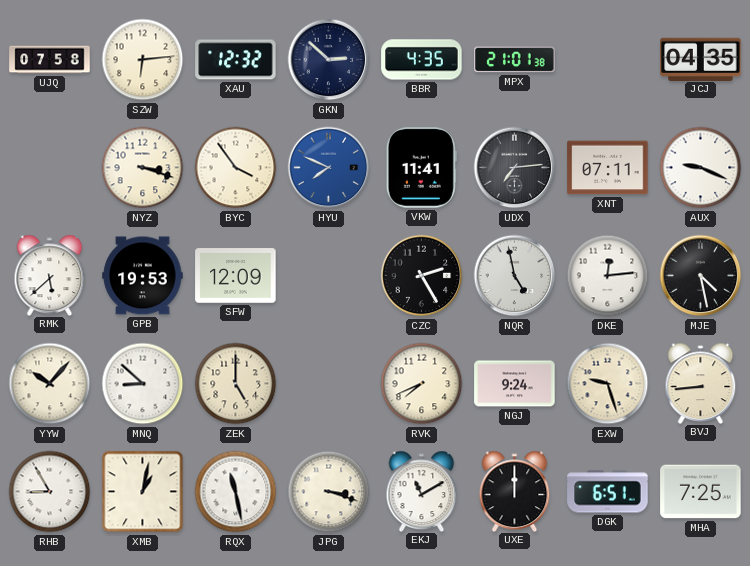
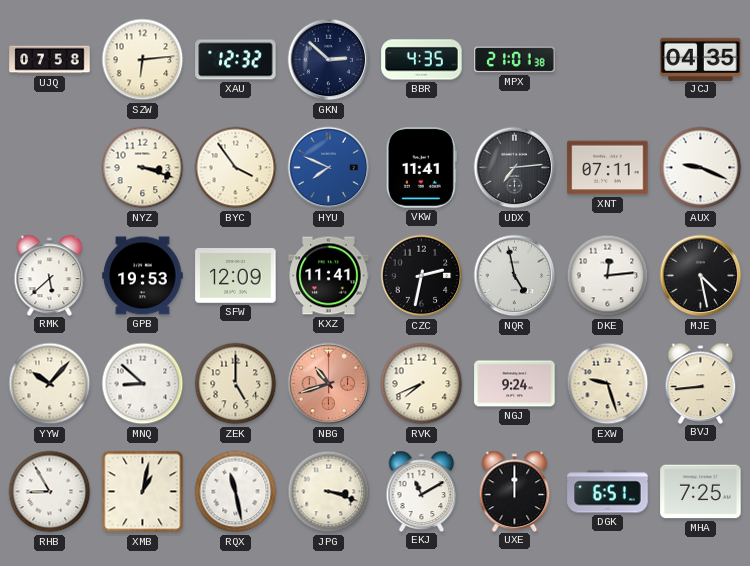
KXZ: none -> 11:41 (329, 276)
CZC: 2:25 -> 2:32 (422, 276)
NBG: none -> 10:42 (329, 384)
